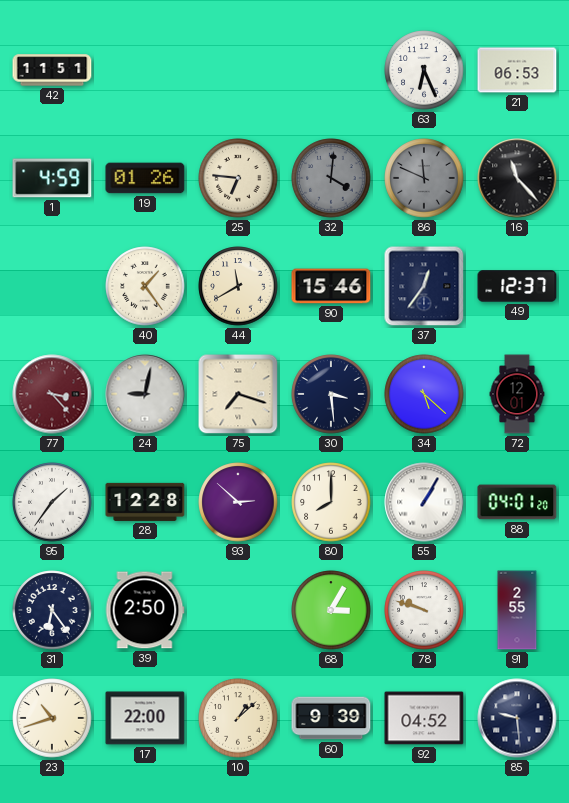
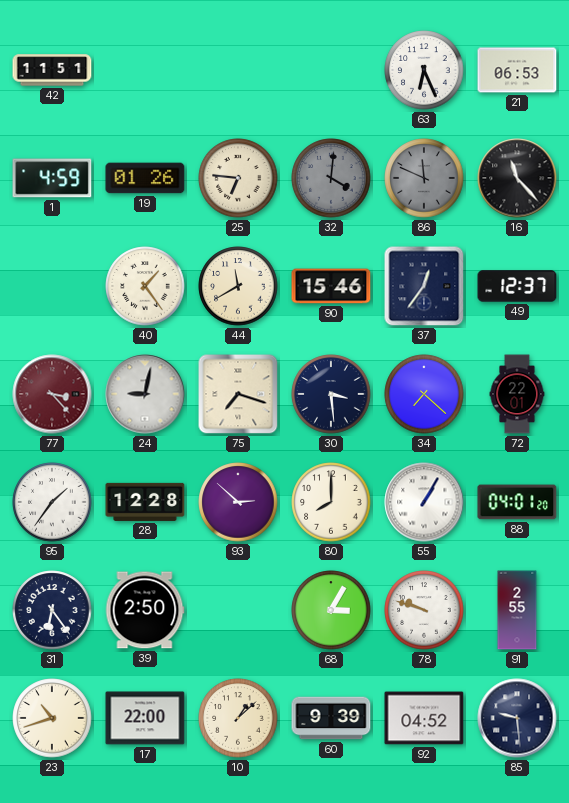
34: 5:22 -> 7:22 (424, 394)
72: 12:01 -> 22:01 (517, 394)
